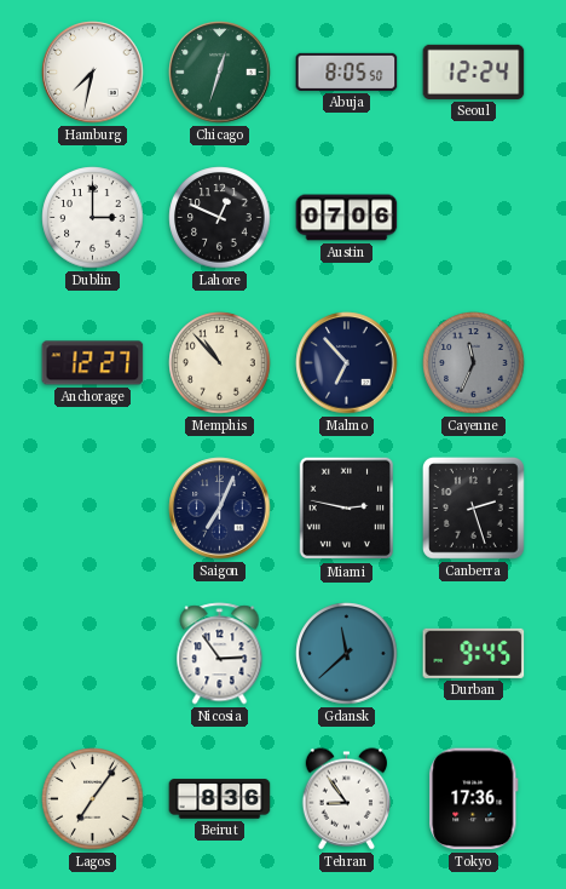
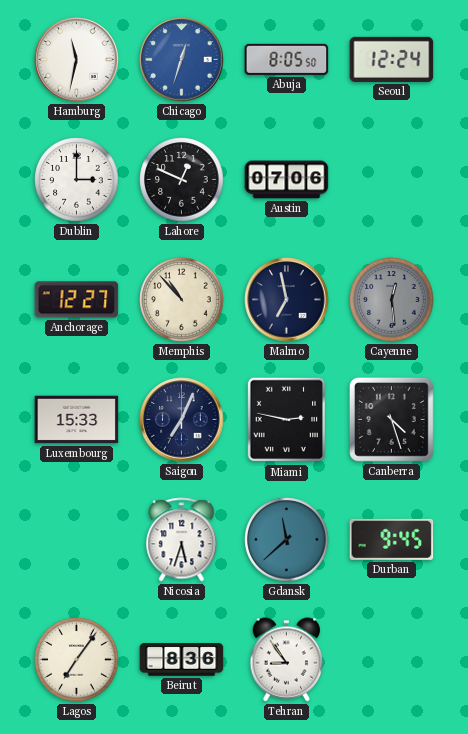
Hamburg: 7:32 -> 11:32 (77, 60)
Chicago dial: green -> blue (182, 60)
Malmo: 6:53 -> 6:58 (287, 300)
Cayenne: 11:34 -> 12:29 (392, 300)
Luxembourg: none -> 15:33 (77, 420)
Canberra: 2:27 -> 4:27 (391, 419)
Nicosia: 2:54 -> 5:33 (182, 540)
Tokyo: 17:36 -> none (474, 799)
